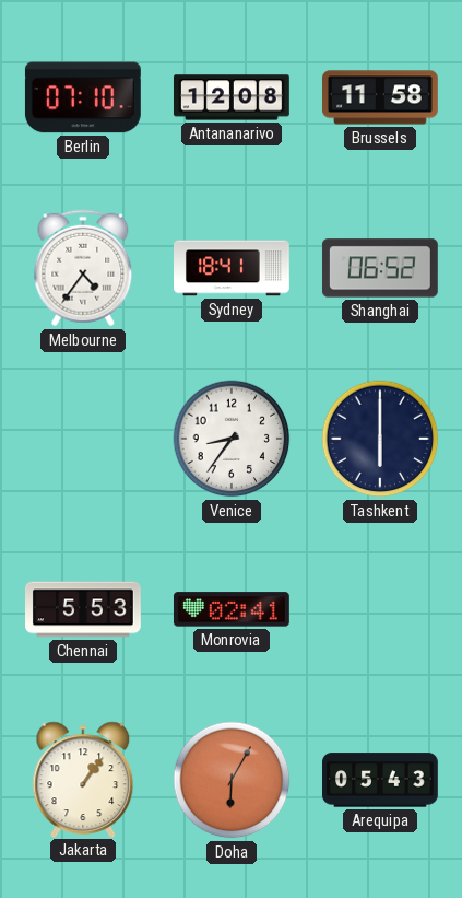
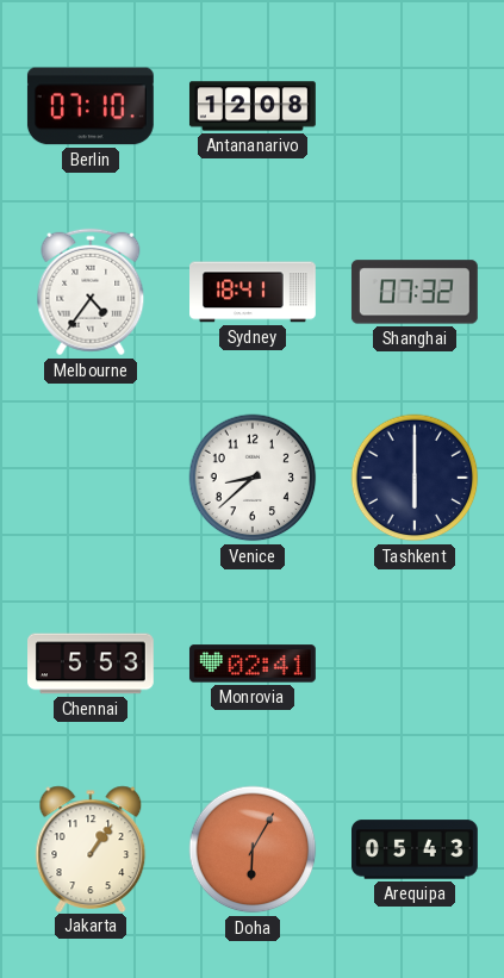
Brussels: 11:58 -> none (380, 97)
Shanghai: 06:52 -> 07:32 (415, 292)
Venice: 8:36 -> 8:38 (253, 478)
